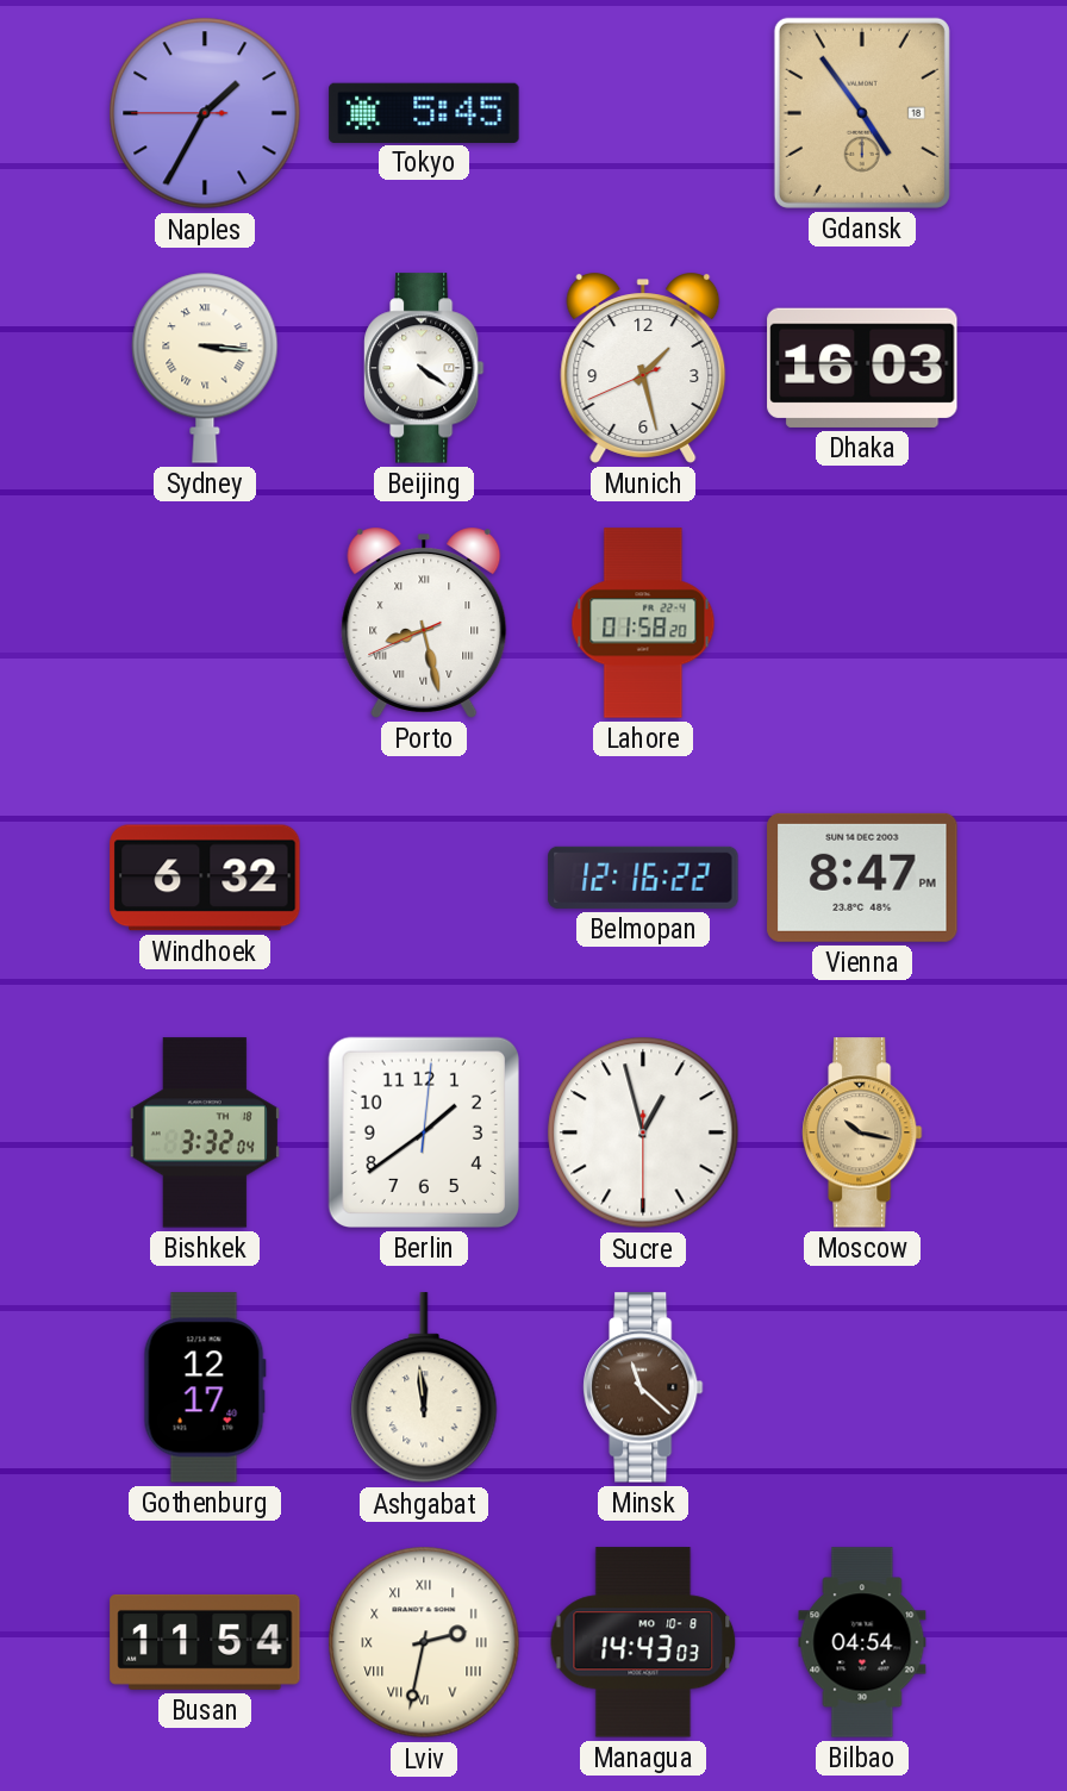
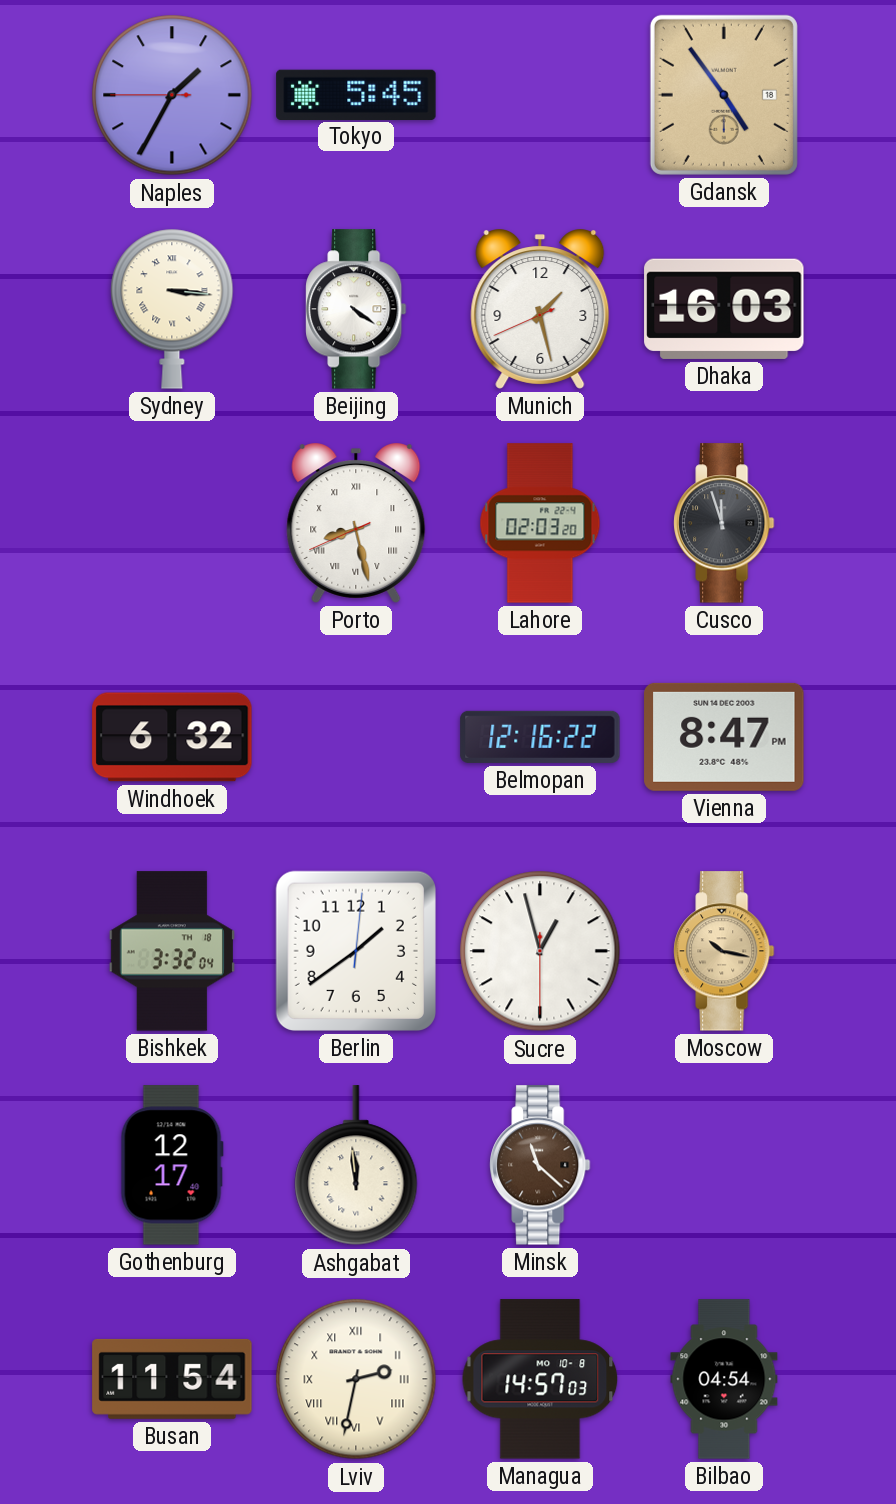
Lahore: 01:58 -> 02:03 (540, 523)
Cusco: none -> 11:57 (724, 523)
Managua: 14:43 -> 14:57 (540, 1379)
